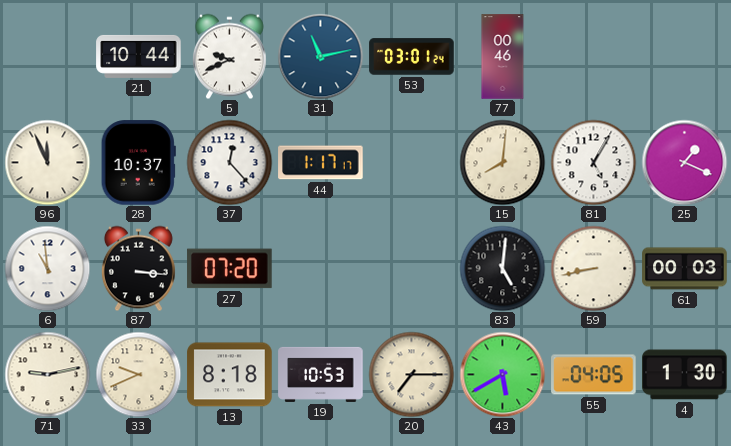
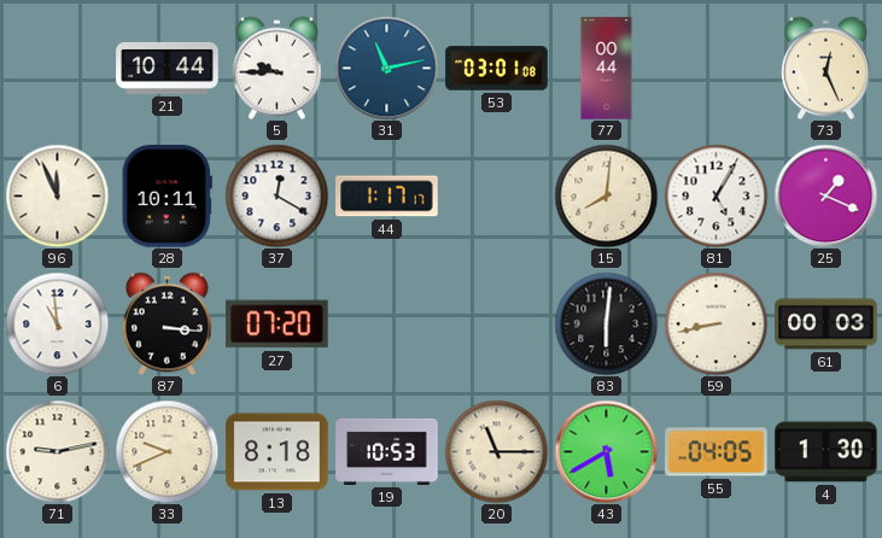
5: 9:41 -> 9:45 (276, 68)
53: 03:01:24 -> 03:01:08 (497, 69)
77: 00:46 -> 00:44 (607, 69)
73: none -> 12:26 (825, 68)
28: 10:37 -> 10:11 (167, 197)
37: 12:23 -> 12:20 (276, 195)
83: 5:01 -> 6:01 (606, 323)
20: 7:15 -> 11:15 (496, 451)
